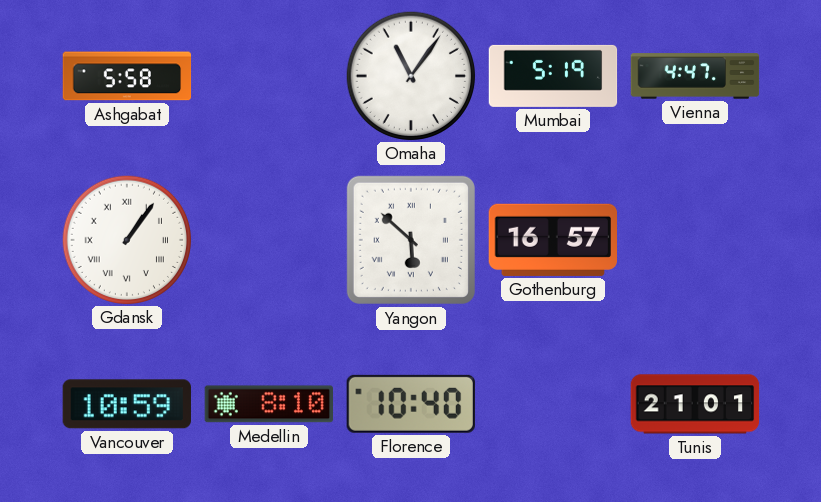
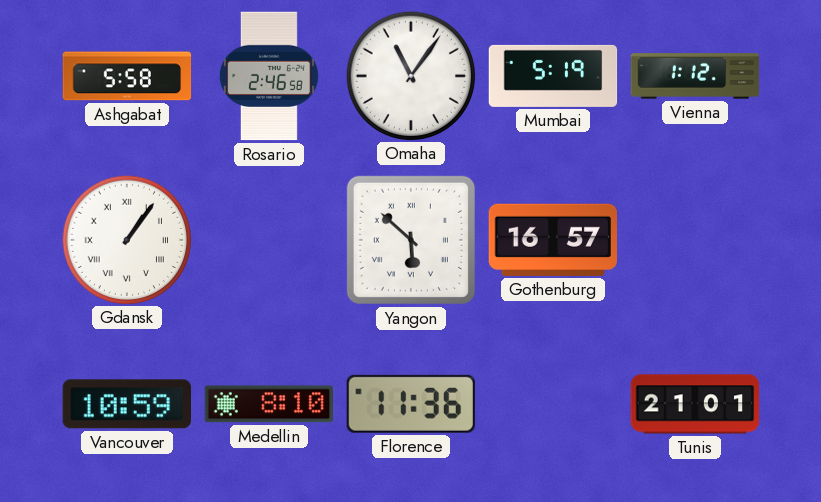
Rosario: none -> 2:46 (269, 76)
Vienna: 4:47 -> 1:12 (695, 76)
Florence: 10:40 -> 11:36 (411, 404)
